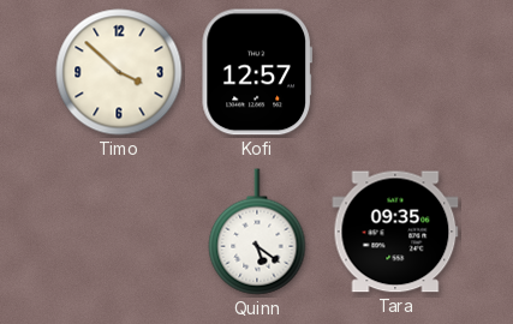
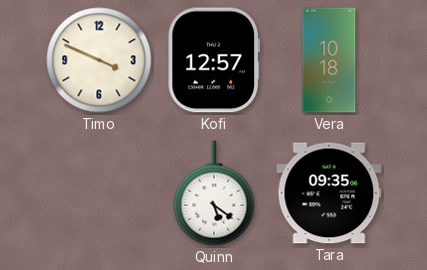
Timo: 3:52 -> 3:49 (99, 60)
Vera: none -> 10:18 (329, 60)
